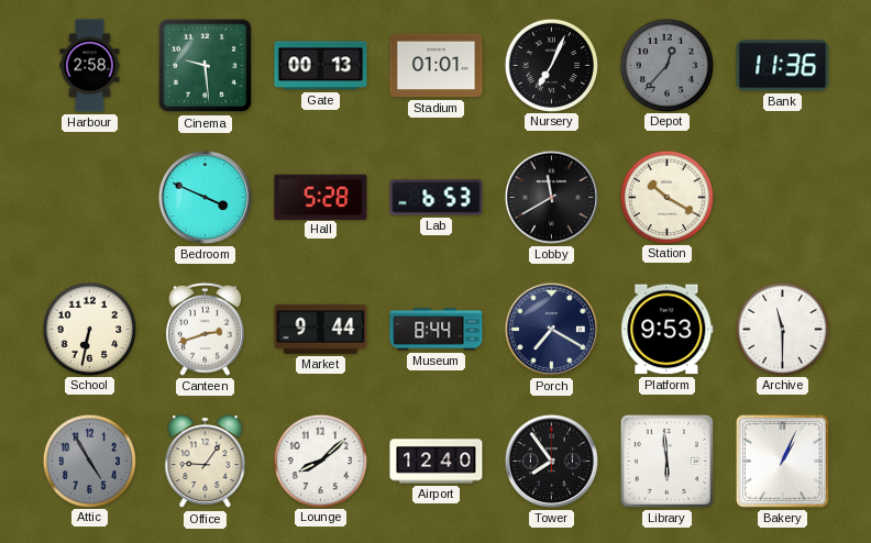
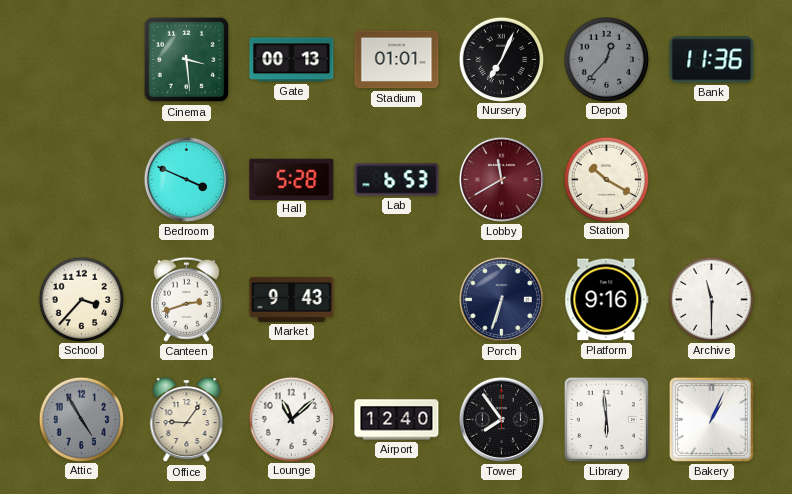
Harbour: 2:58 -> none (90, 66)
Cinema: 9:29 -> 3:29 (187, 60)
Lobby dial: black -> burgundy (501, 179)
School: 6:32 -> 3:37 (81, 299)
Market: 9:44 -> 9:43 (292, 299)
Museum: 8:44 -> none (437, 330)
Porch: 7:20 -> 6:33 (501, 299)
Platform: 9:53 -> 9:16 (607, 300)
Lounge: 8:08 -> 11:08 (291, 419)
